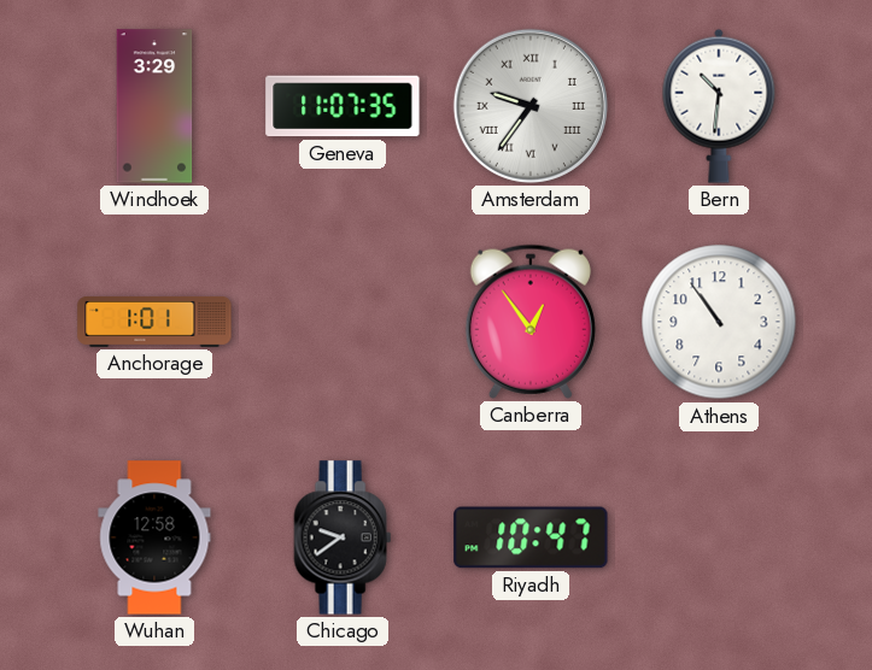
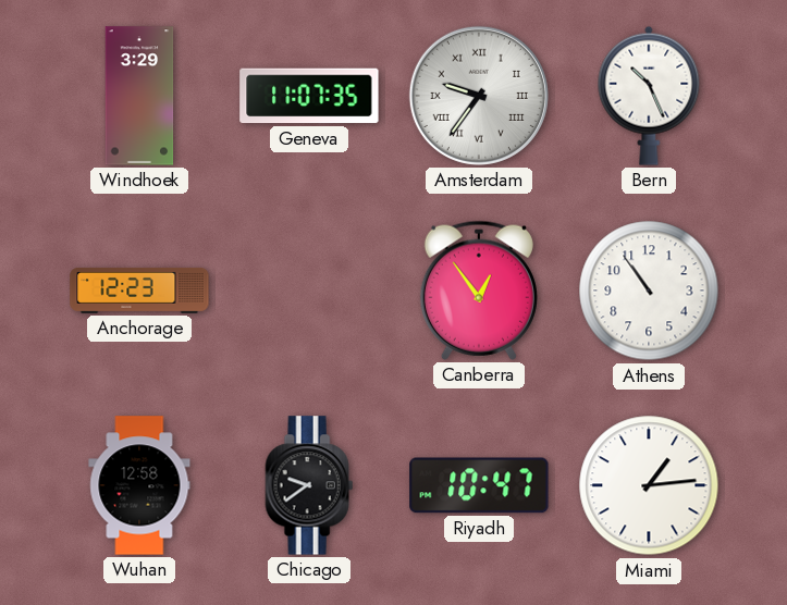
Bern: 10:31 -> 10:26 (649, 96)
Anchorage: 1:01 -> 12:23 (139, 291)
Miami: none -> 1:14 (649, 485)
